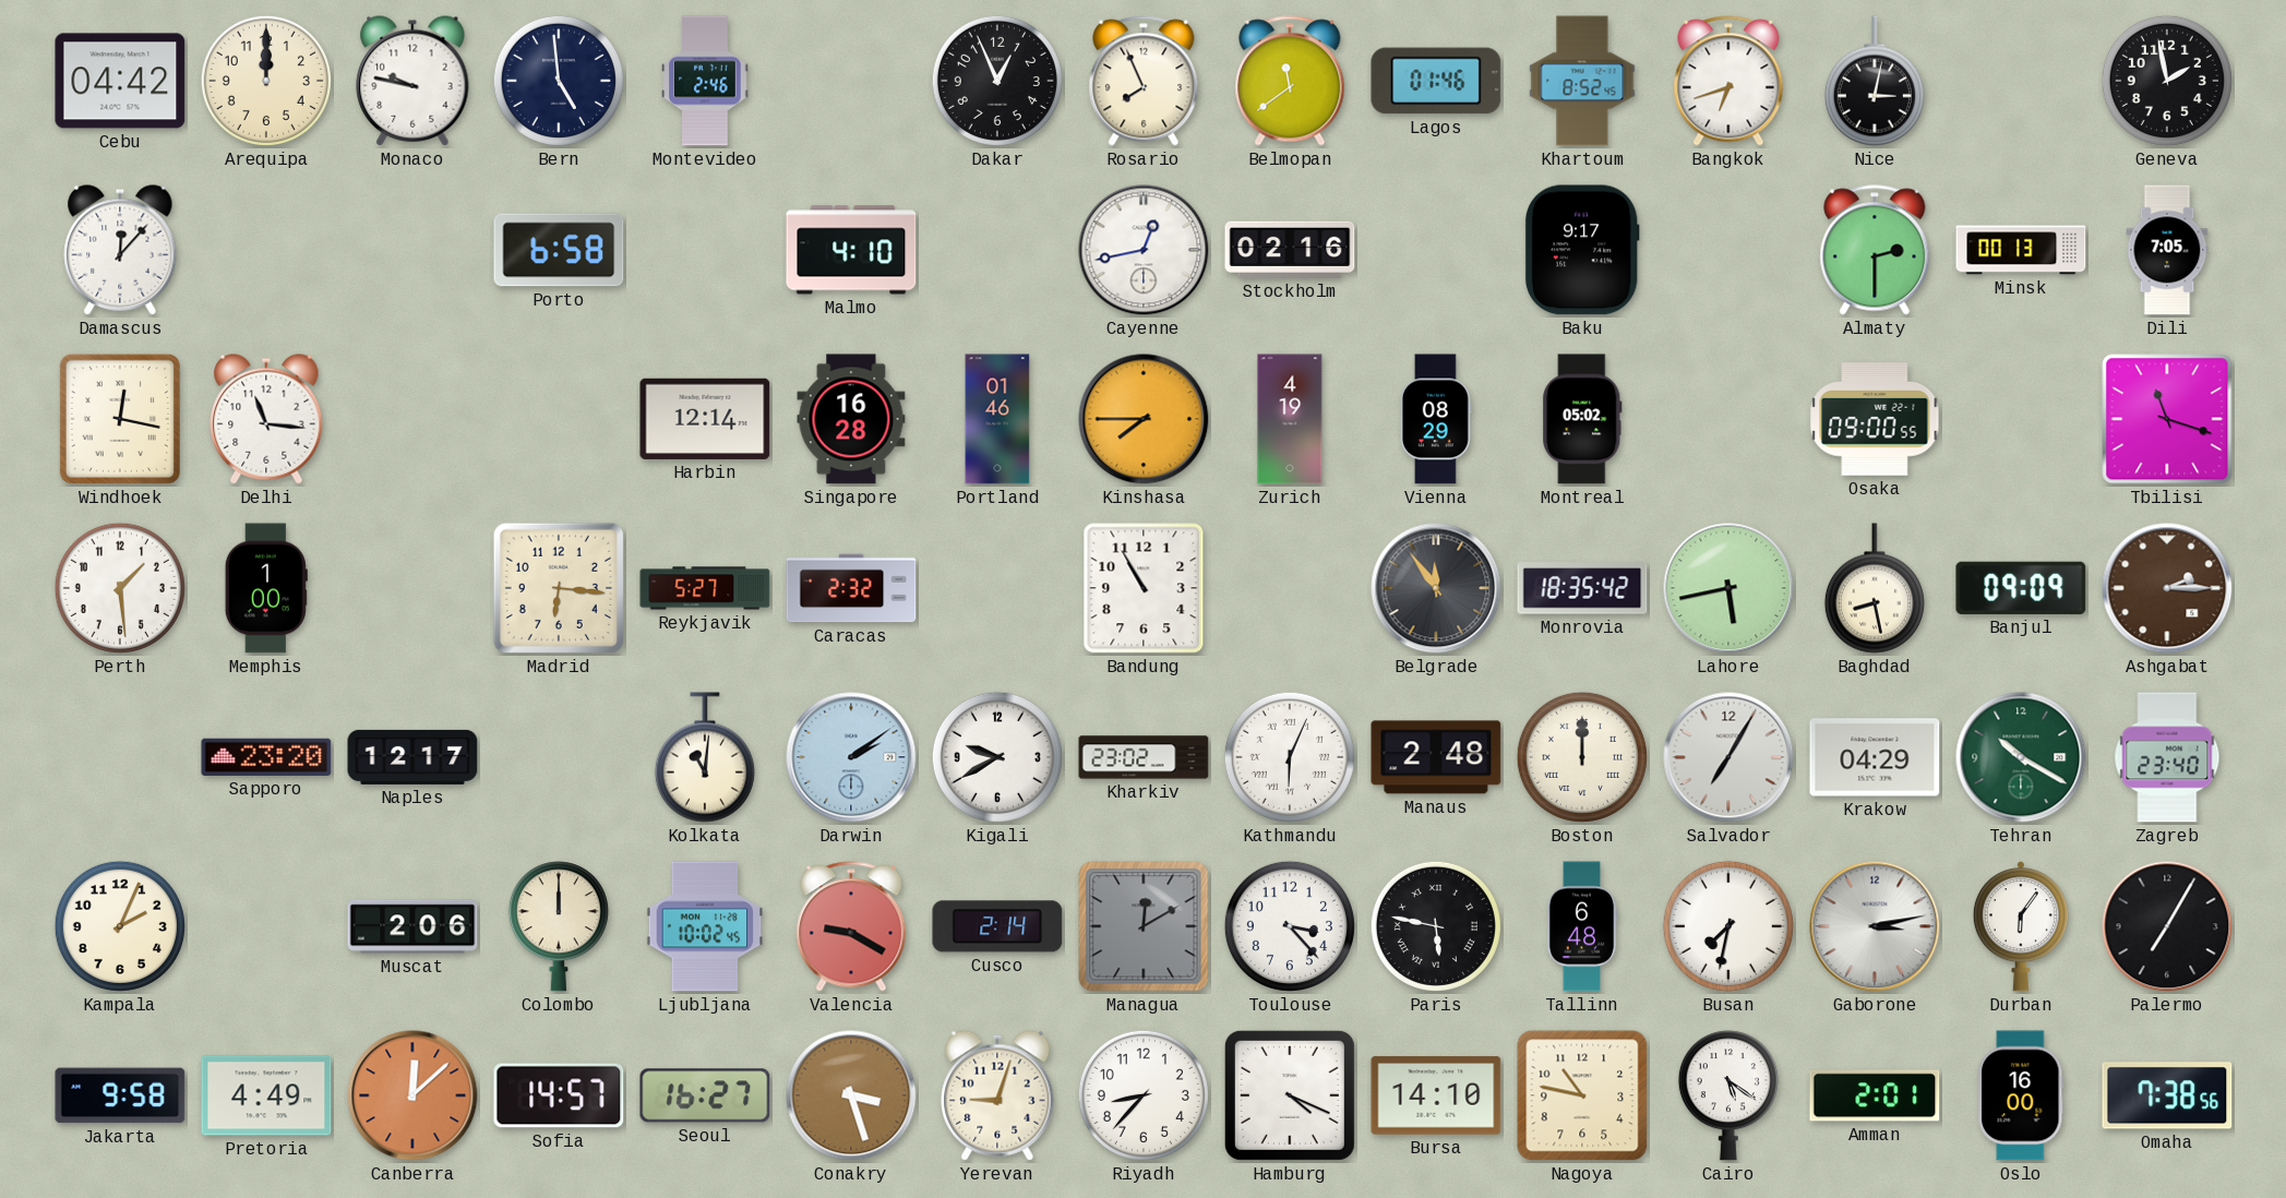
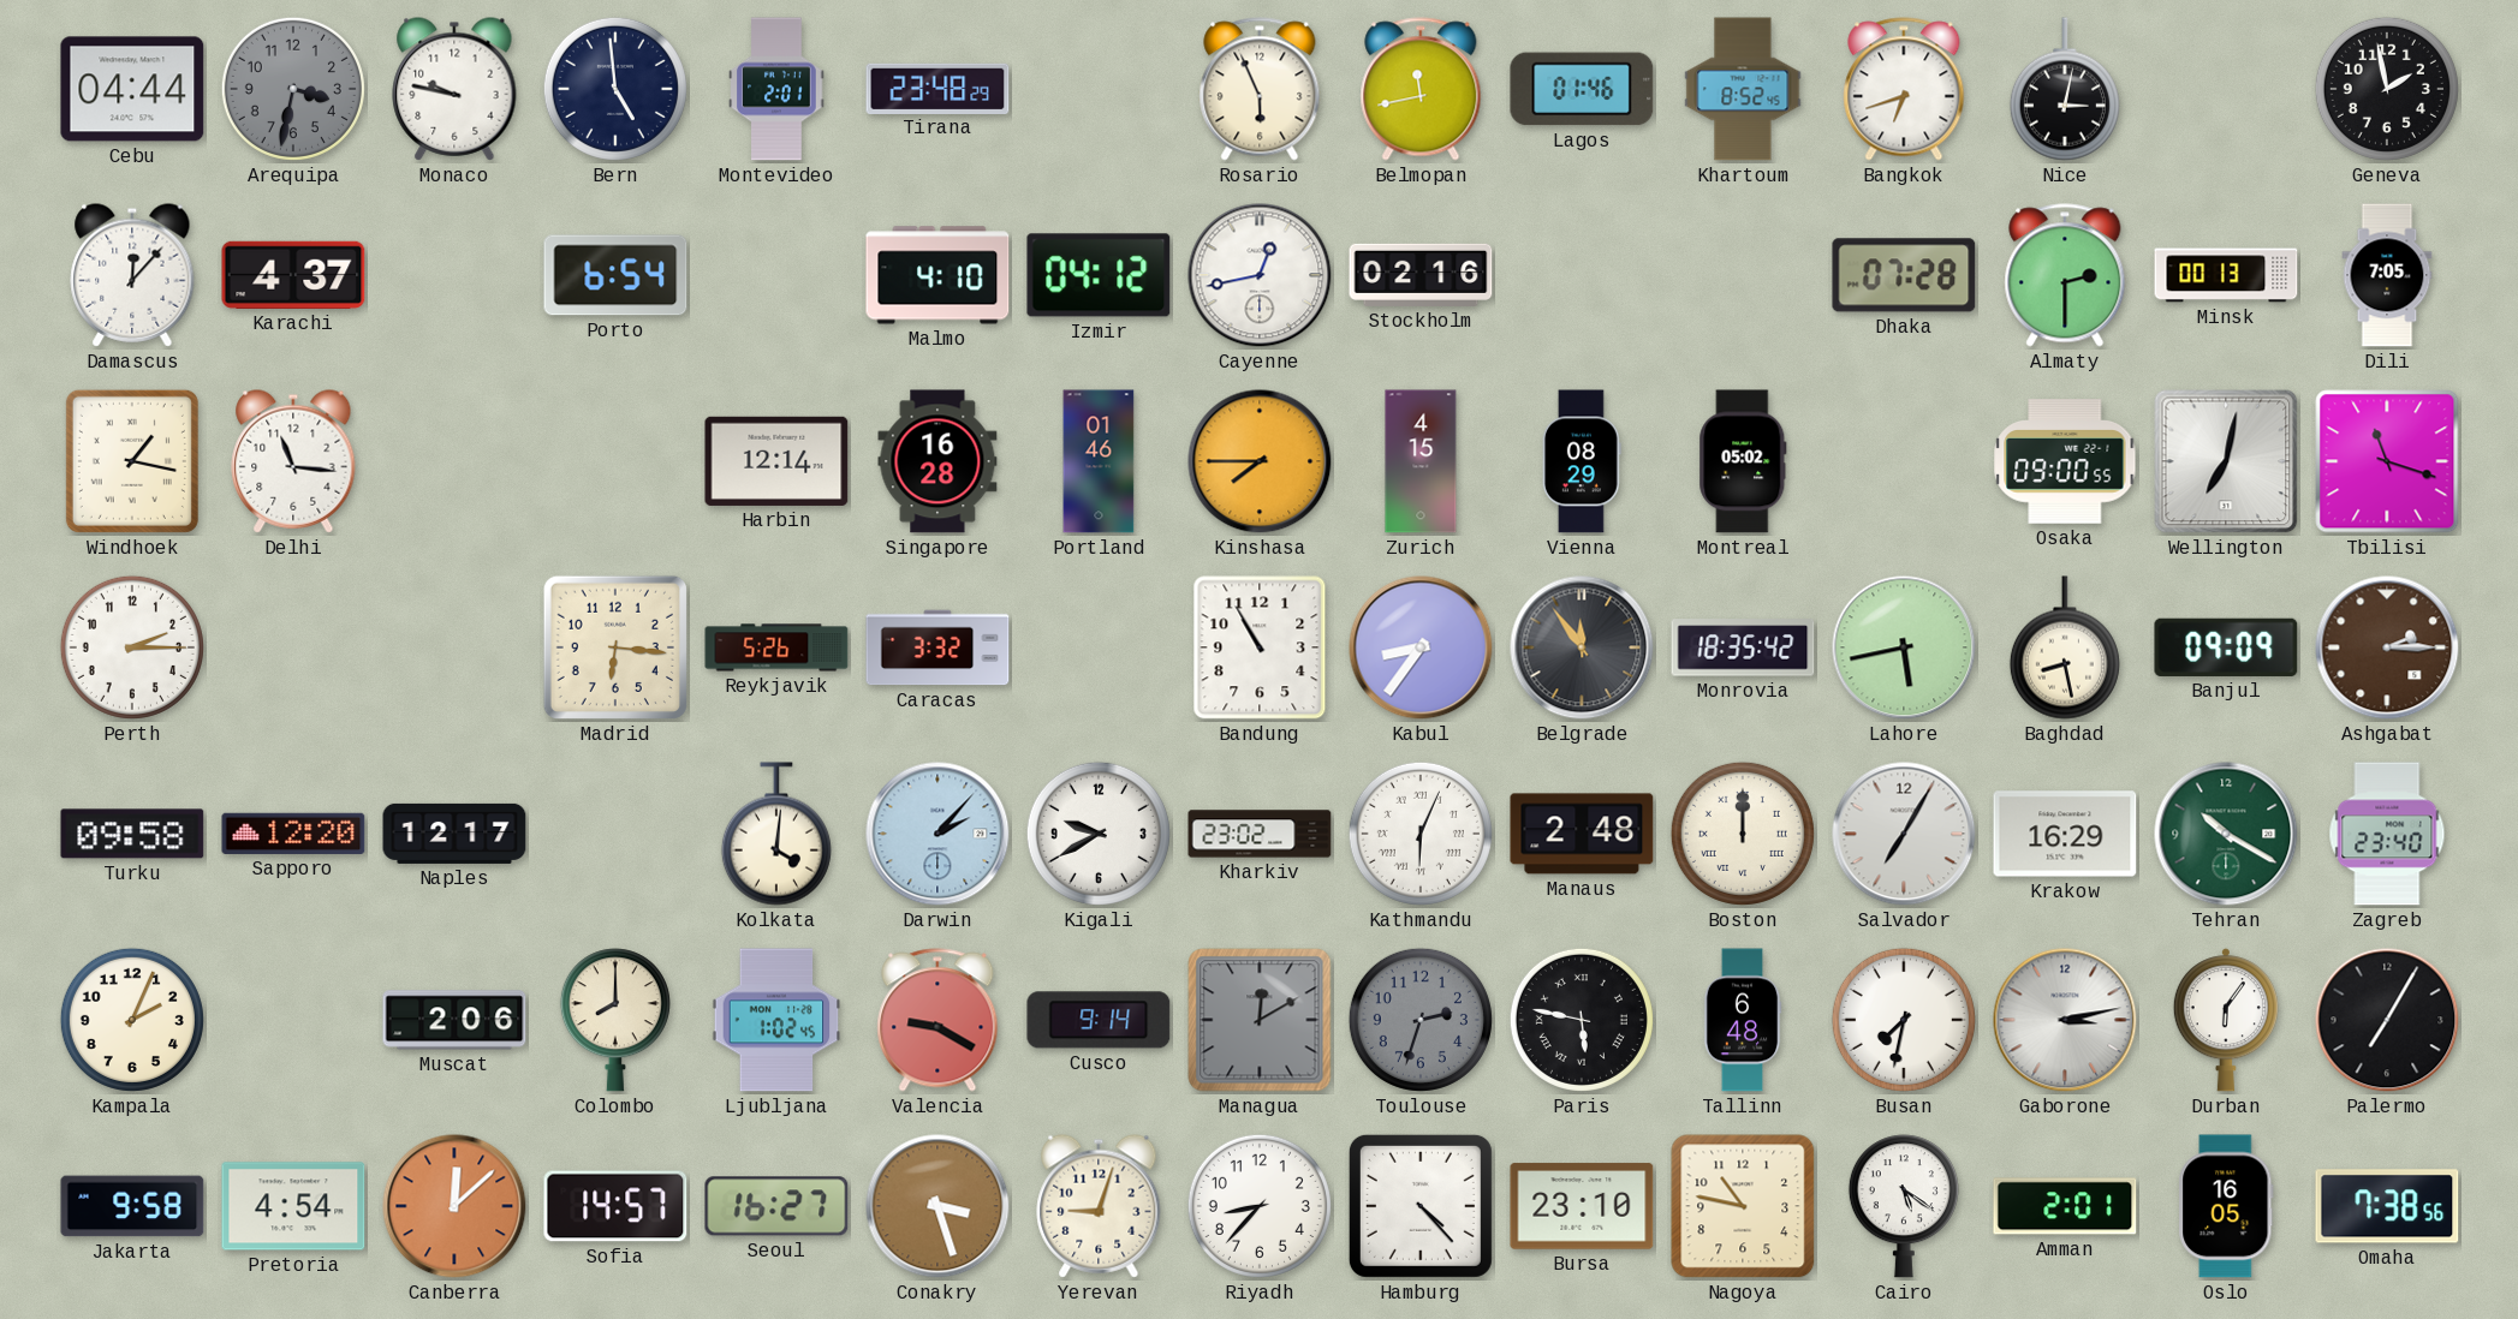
Cebu: 04:42 -> 04:44 (132, 89)
Arequipa: 12:00 -> 3:32 (293, 89)
Arequipa dial: cream -> grey (293, 89)
Montevideo: 2:46 -> 2:01 (776, 89)
Tirana: none -> 23:48 (937, 88)
Dakar: 12:56 -> none (997, 81)
Rosario: 7:56 -> 5:56 (1260, 89)
Belmopan: 11:39 -> 11:43 (1421, 89)
Karachi: none -> 4:37 (293, 275)
Porto: 6:58 -> 6:54 (615, 275)
Izmir: none -> 04:12 (1099, 275)
Baku: 9:17 -> none (1582, 250)
Dhaka: none -> 07:28 (1904, 275)
Windhoek: 12:17 -> 1:17 (132, 461)
Zurich: 4:19 -> 4:15 (1421, 461)
Wellington: none -> 7:02 (2226, 461)
Perth: 1:29 -> 2:15 (132, 647)
Memphis: 1:00 -> none (266, 588)
Reykjavik: 5:27 -> 5:26 (776, 647)
Caracas: 2:32 -> 3:32 (937, 647)
Kabul: none -> 8:36 (1421, 647)
Turku: none -> 09:58 (132, 834)
Sapporo: 23:20 -> 12:20 (293, 834)
Kolkata: 11:01 -> 4:01 (776, 834)
Darwin: 2:09 -> 2:07 (937, 834)
Krakow: 04:29 -> 16:29 (2065, 834)
Colombo: 12:00 -> 8:00 (615, 1020)
Ljubljana: 10:02 -> 1:02 (776, 1020)
Cusco: 2:14 -> 9:14 (1099, 1020)
Toulouse: 3:23 -> 2:33 (1421, 1020)
Toulouse dial: white -> grey (1421, 1020)
Pretoria: 4:49 -> 4:54 (293, 1206)
Hamburg: 4:19 -> 4:23 (1421, 1206)
Bursa: 14:10 -> 23:10 (1582, 1206)
Oslo: 16:00 -> 16:05 (2226, 1206)
